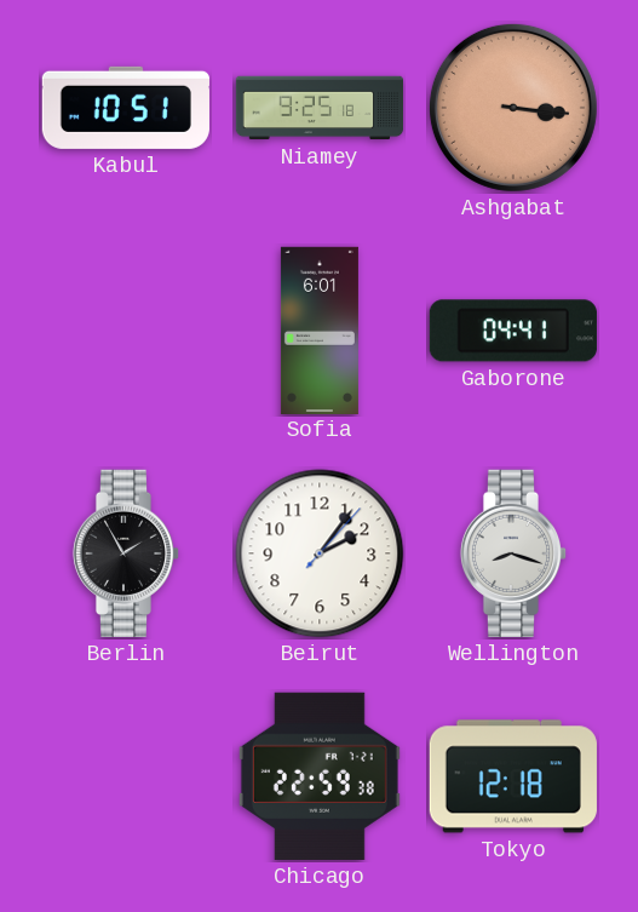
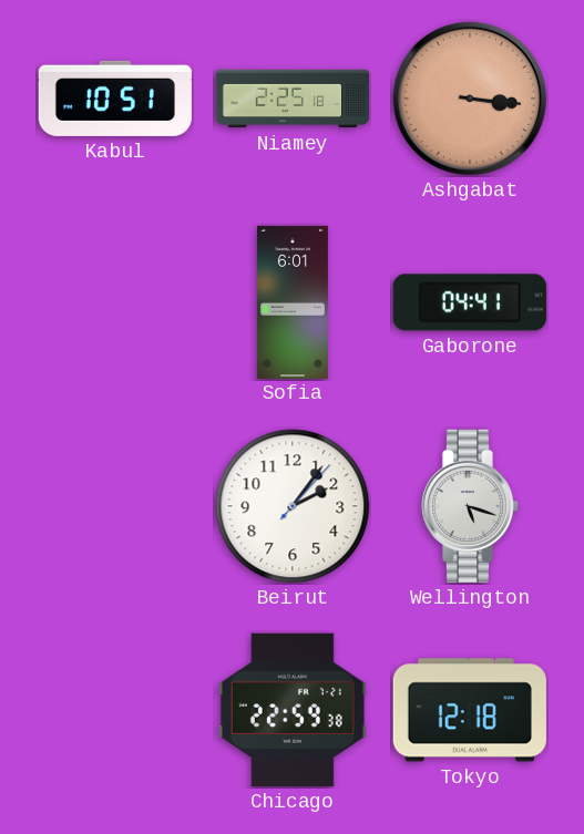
Niamey: 9:25 -> 2:25 (293, 99)
Berlin: 1:55 -> none (126, 553)
Wellington: 8:18 -> 5:18 (470, 506)
